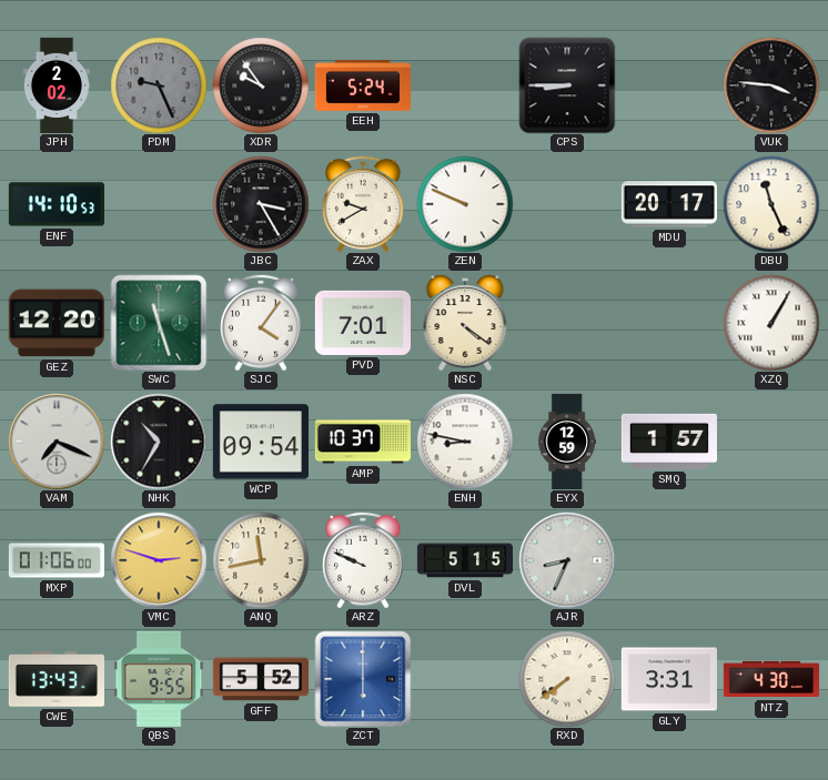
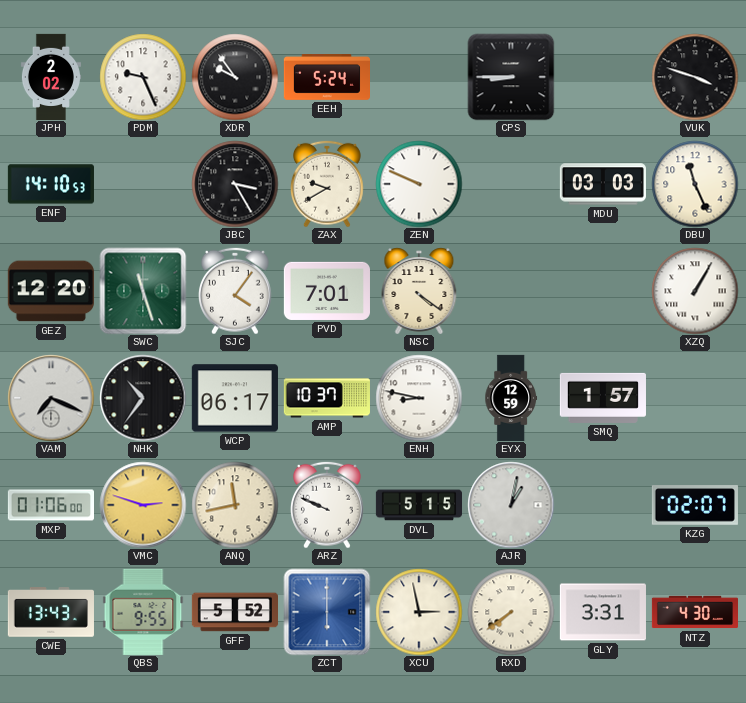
PDM dial: grey -> white (143, 77)
VUK: 3:46 -> 3:48 (695, 77)
MDU: 20:17 -> 03:03 (603, 184)
NHK: 10:35 -> 10:36 (143, 398)
WCP: 09:54 -> 06:17 (235, 398)
AJR: 8:34 -> 1:02 (511, 505)
KZG: none -> 02:07 (695, 505)
XCU: none -> 2:58 (419, 612)
